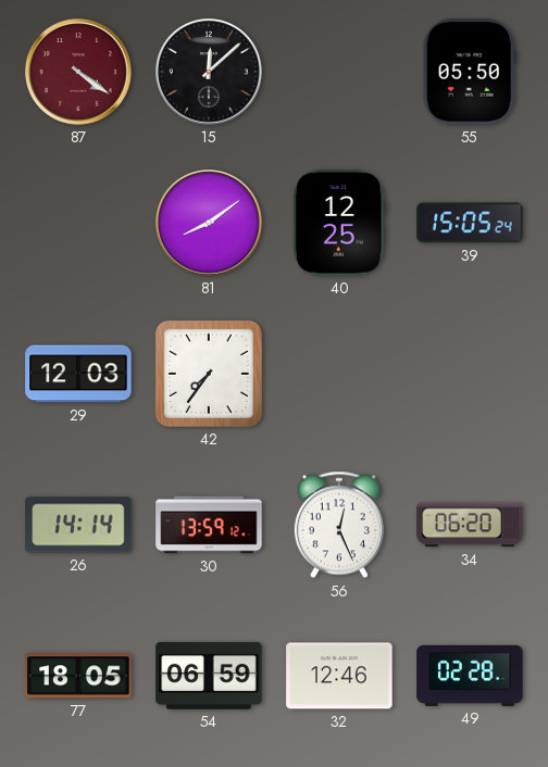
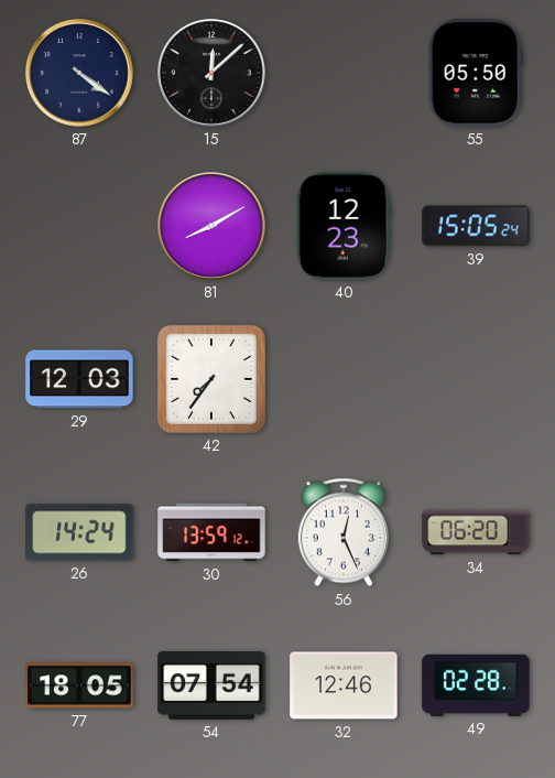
87 dial: burgundy -> navy (80, 74)
81: 8:09 -> 8:10 (213, 227)
40: 12:25 -> 12:23 (344, 226)
26: 14:14 -> 14:24 (79, 532)
54: 06:59 -> 07:54 (211, 685)
